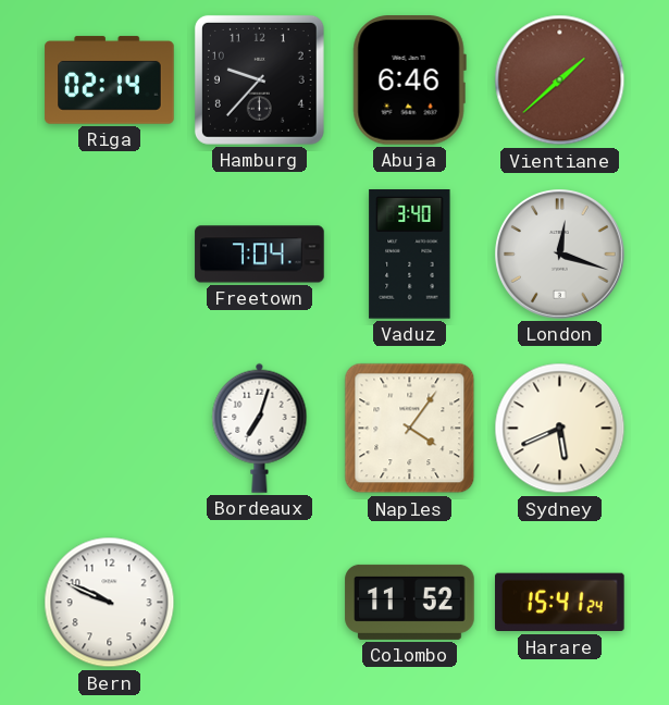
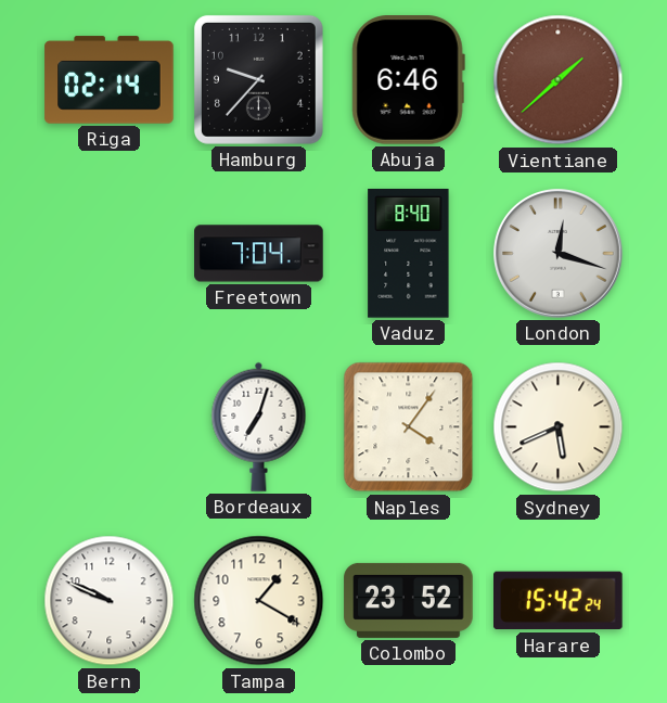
Vaduz: 3:40 -> 8:40 (409, 254)
Tampa: none -> 1:20 (259, 601)
Colombo: 11:52 -> 23:52 (409, 600)
Harare: 15:41 -> 15:42 (559, 601)
